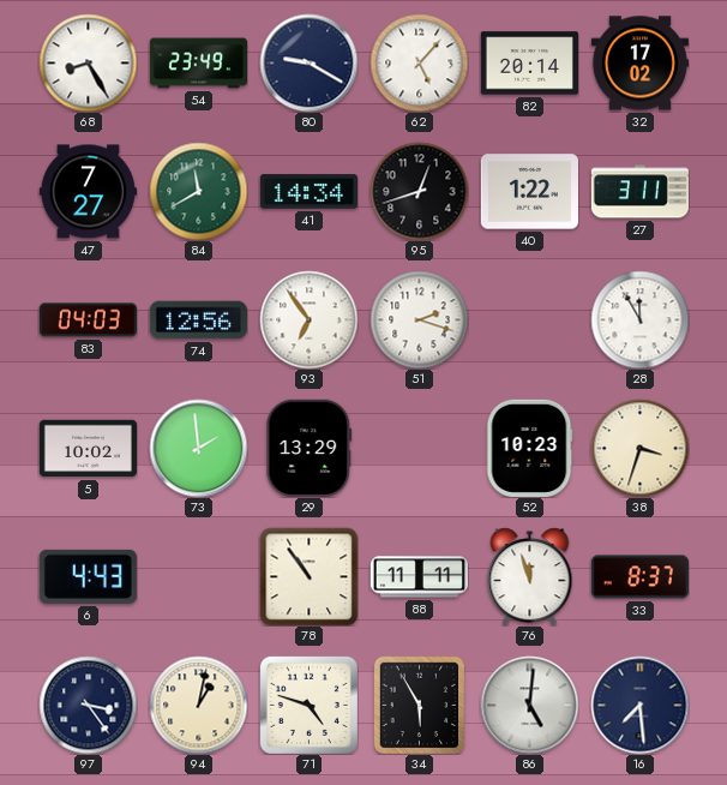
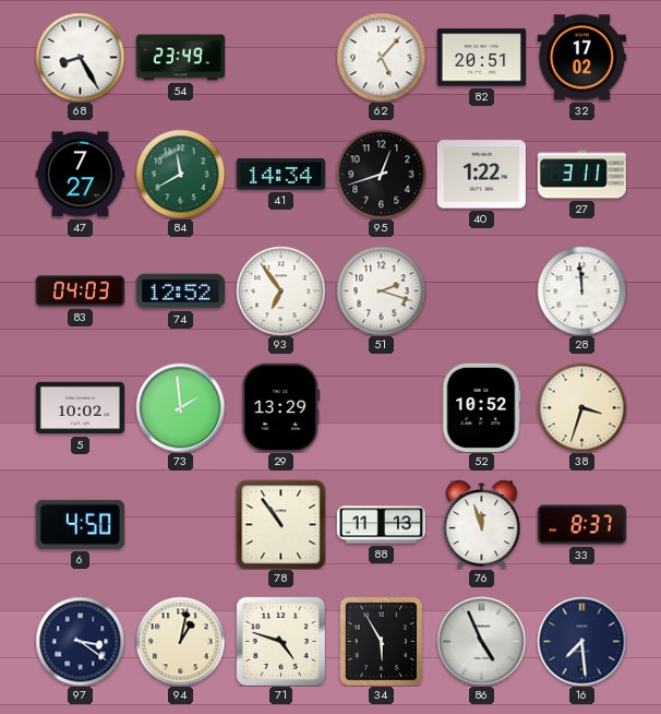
80: 9:20 -> none (308, 62)
82: 20:14 -> 20:51 (481, 58)
74: 12:56 -> 12:52 (180, 291)
28: 11:55 -> 11:59 (581, 290)
52: 10:23 -> 10:52 (482, 407)
6: 4:43 -> 4:50 (80, 524)
88: 11:11 -> 11:13 (381, 525)
97: 3:24 -> 3:21 (80, 641)
86: 5:01 -> 4:56 (481, 641)
